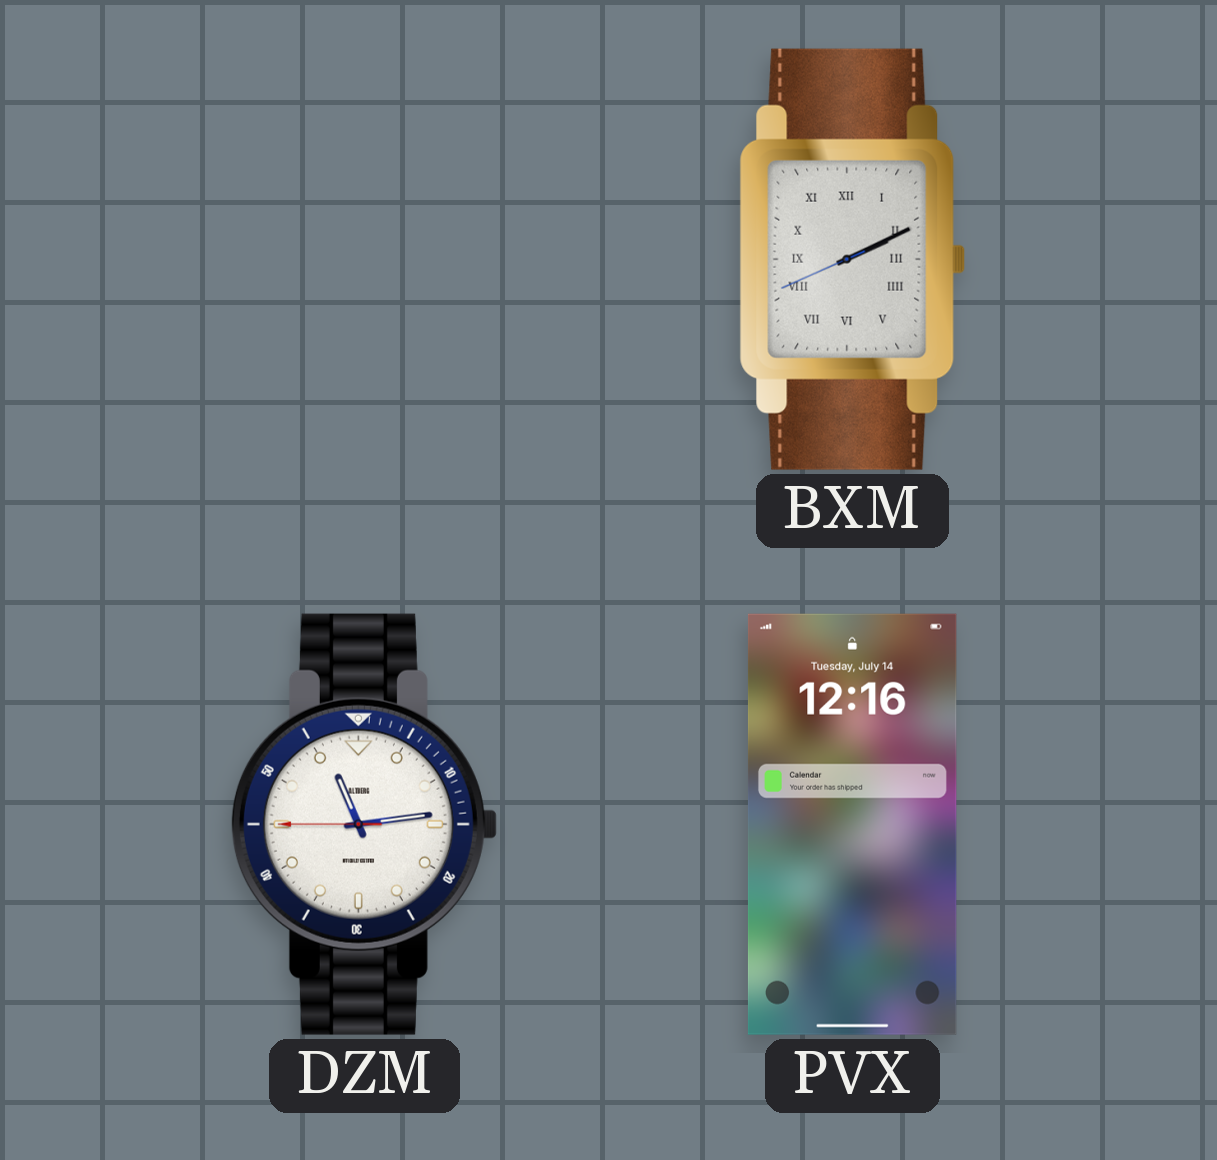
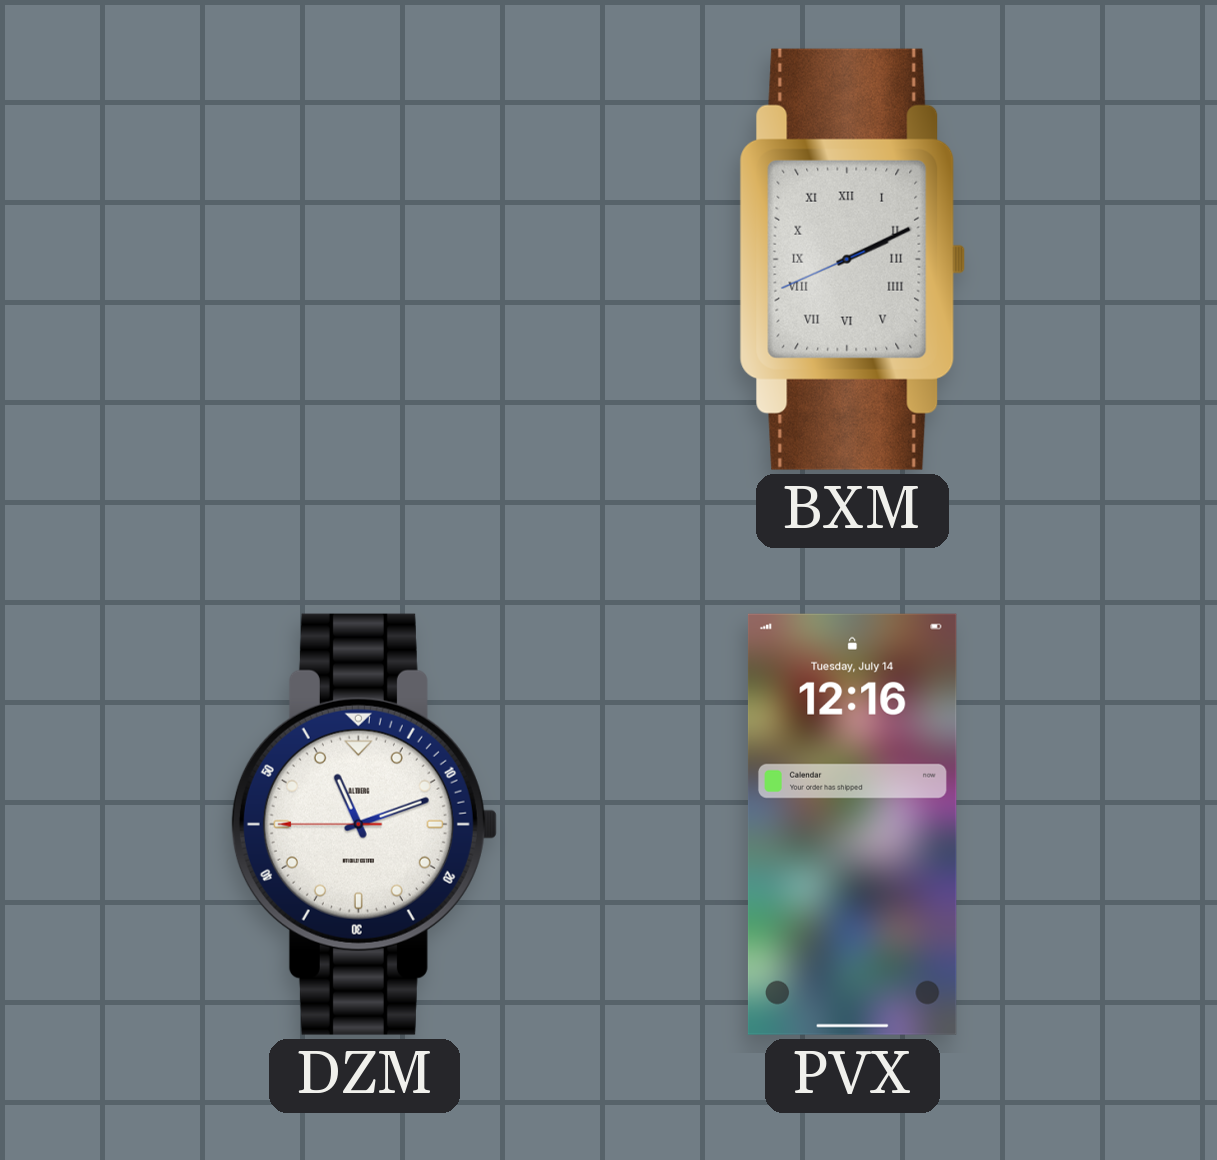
DZM: 11:13 -> 11:11 (364, 824)
